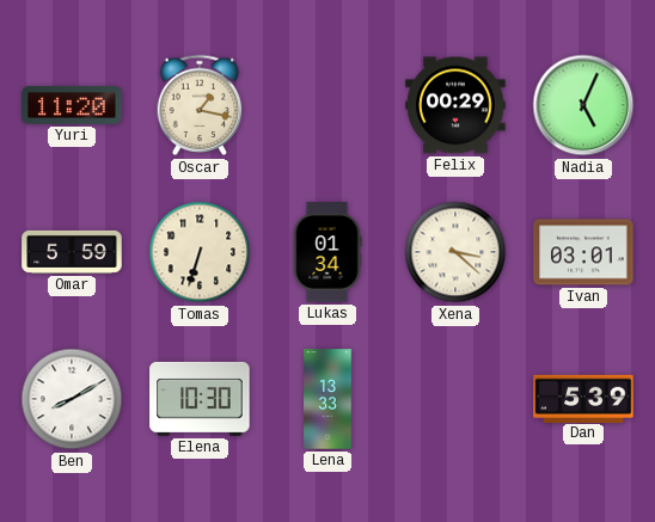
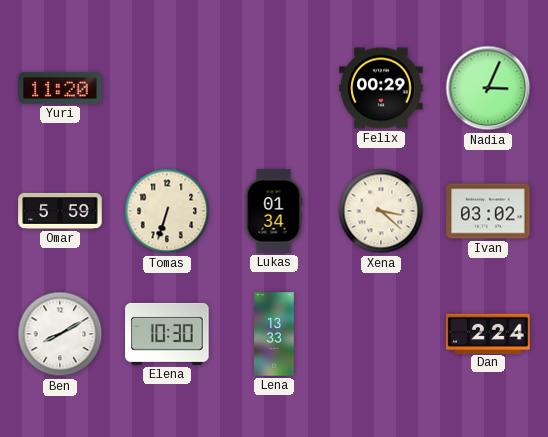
Oscar: 1:17 -> none (200, 105)
Nadia: 5:04 -> 3:04 (488, 88)
Ivan: 03:01 -> 03:02 (488, 211)
Dan: 5:39 -> 2:24 (488, 333)
